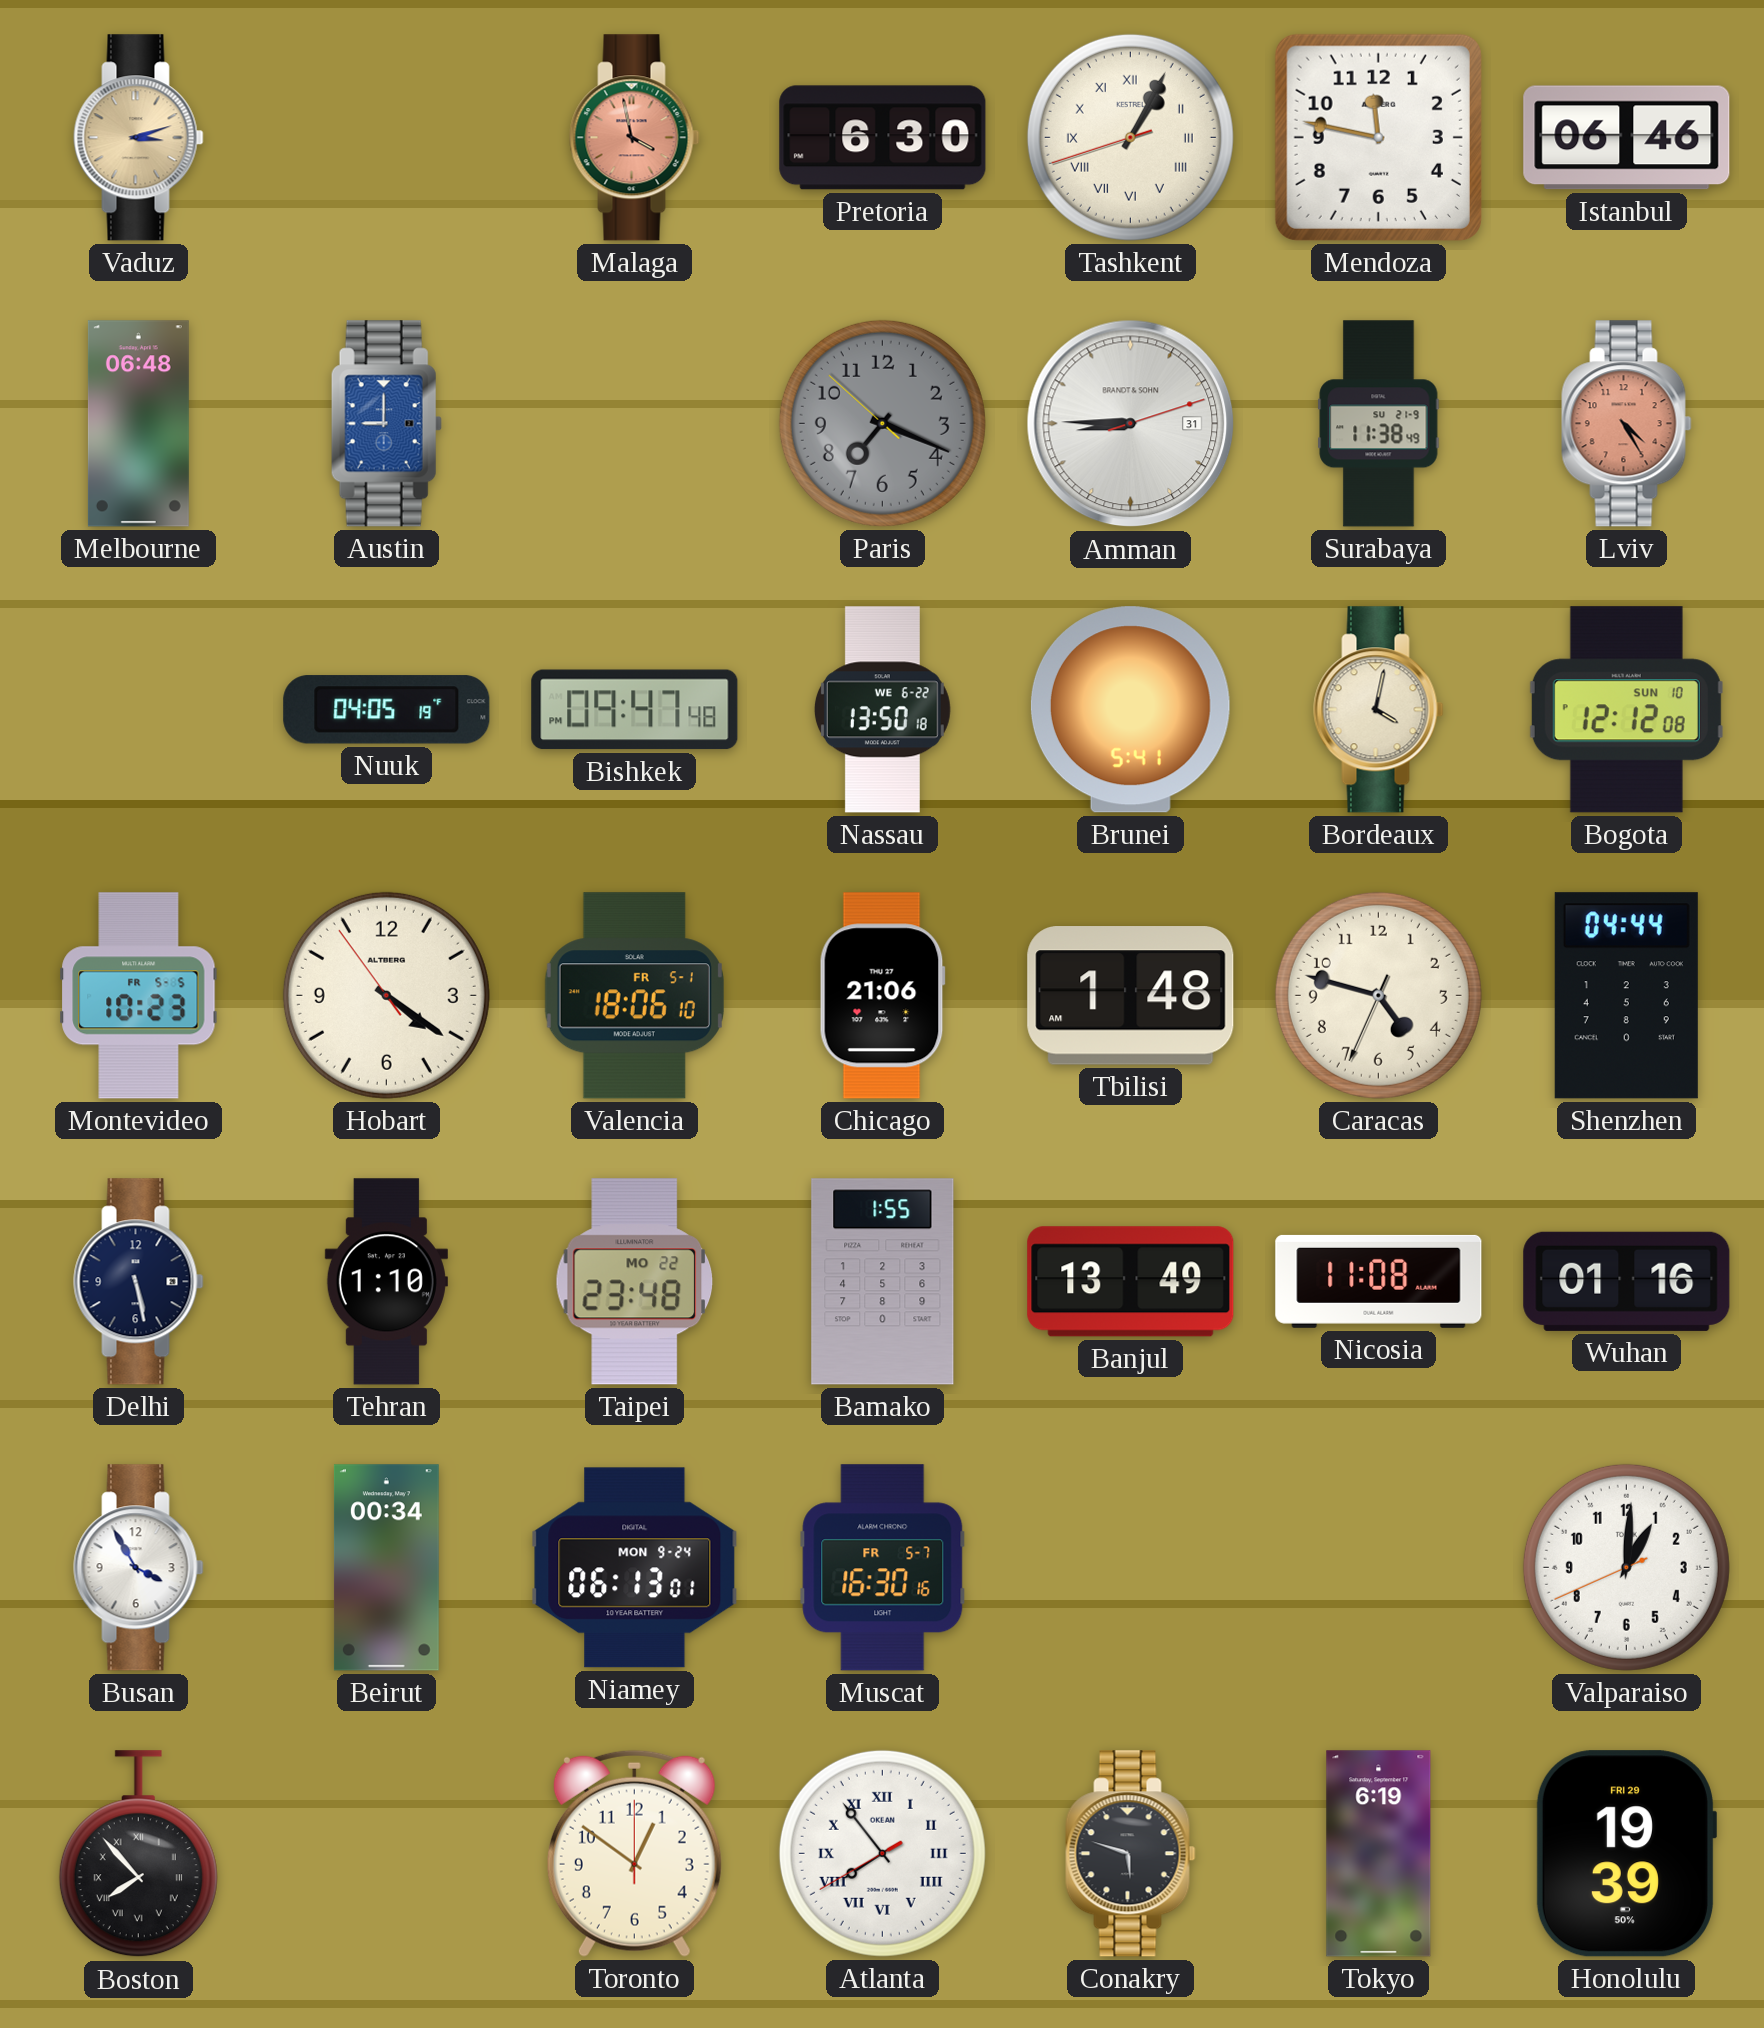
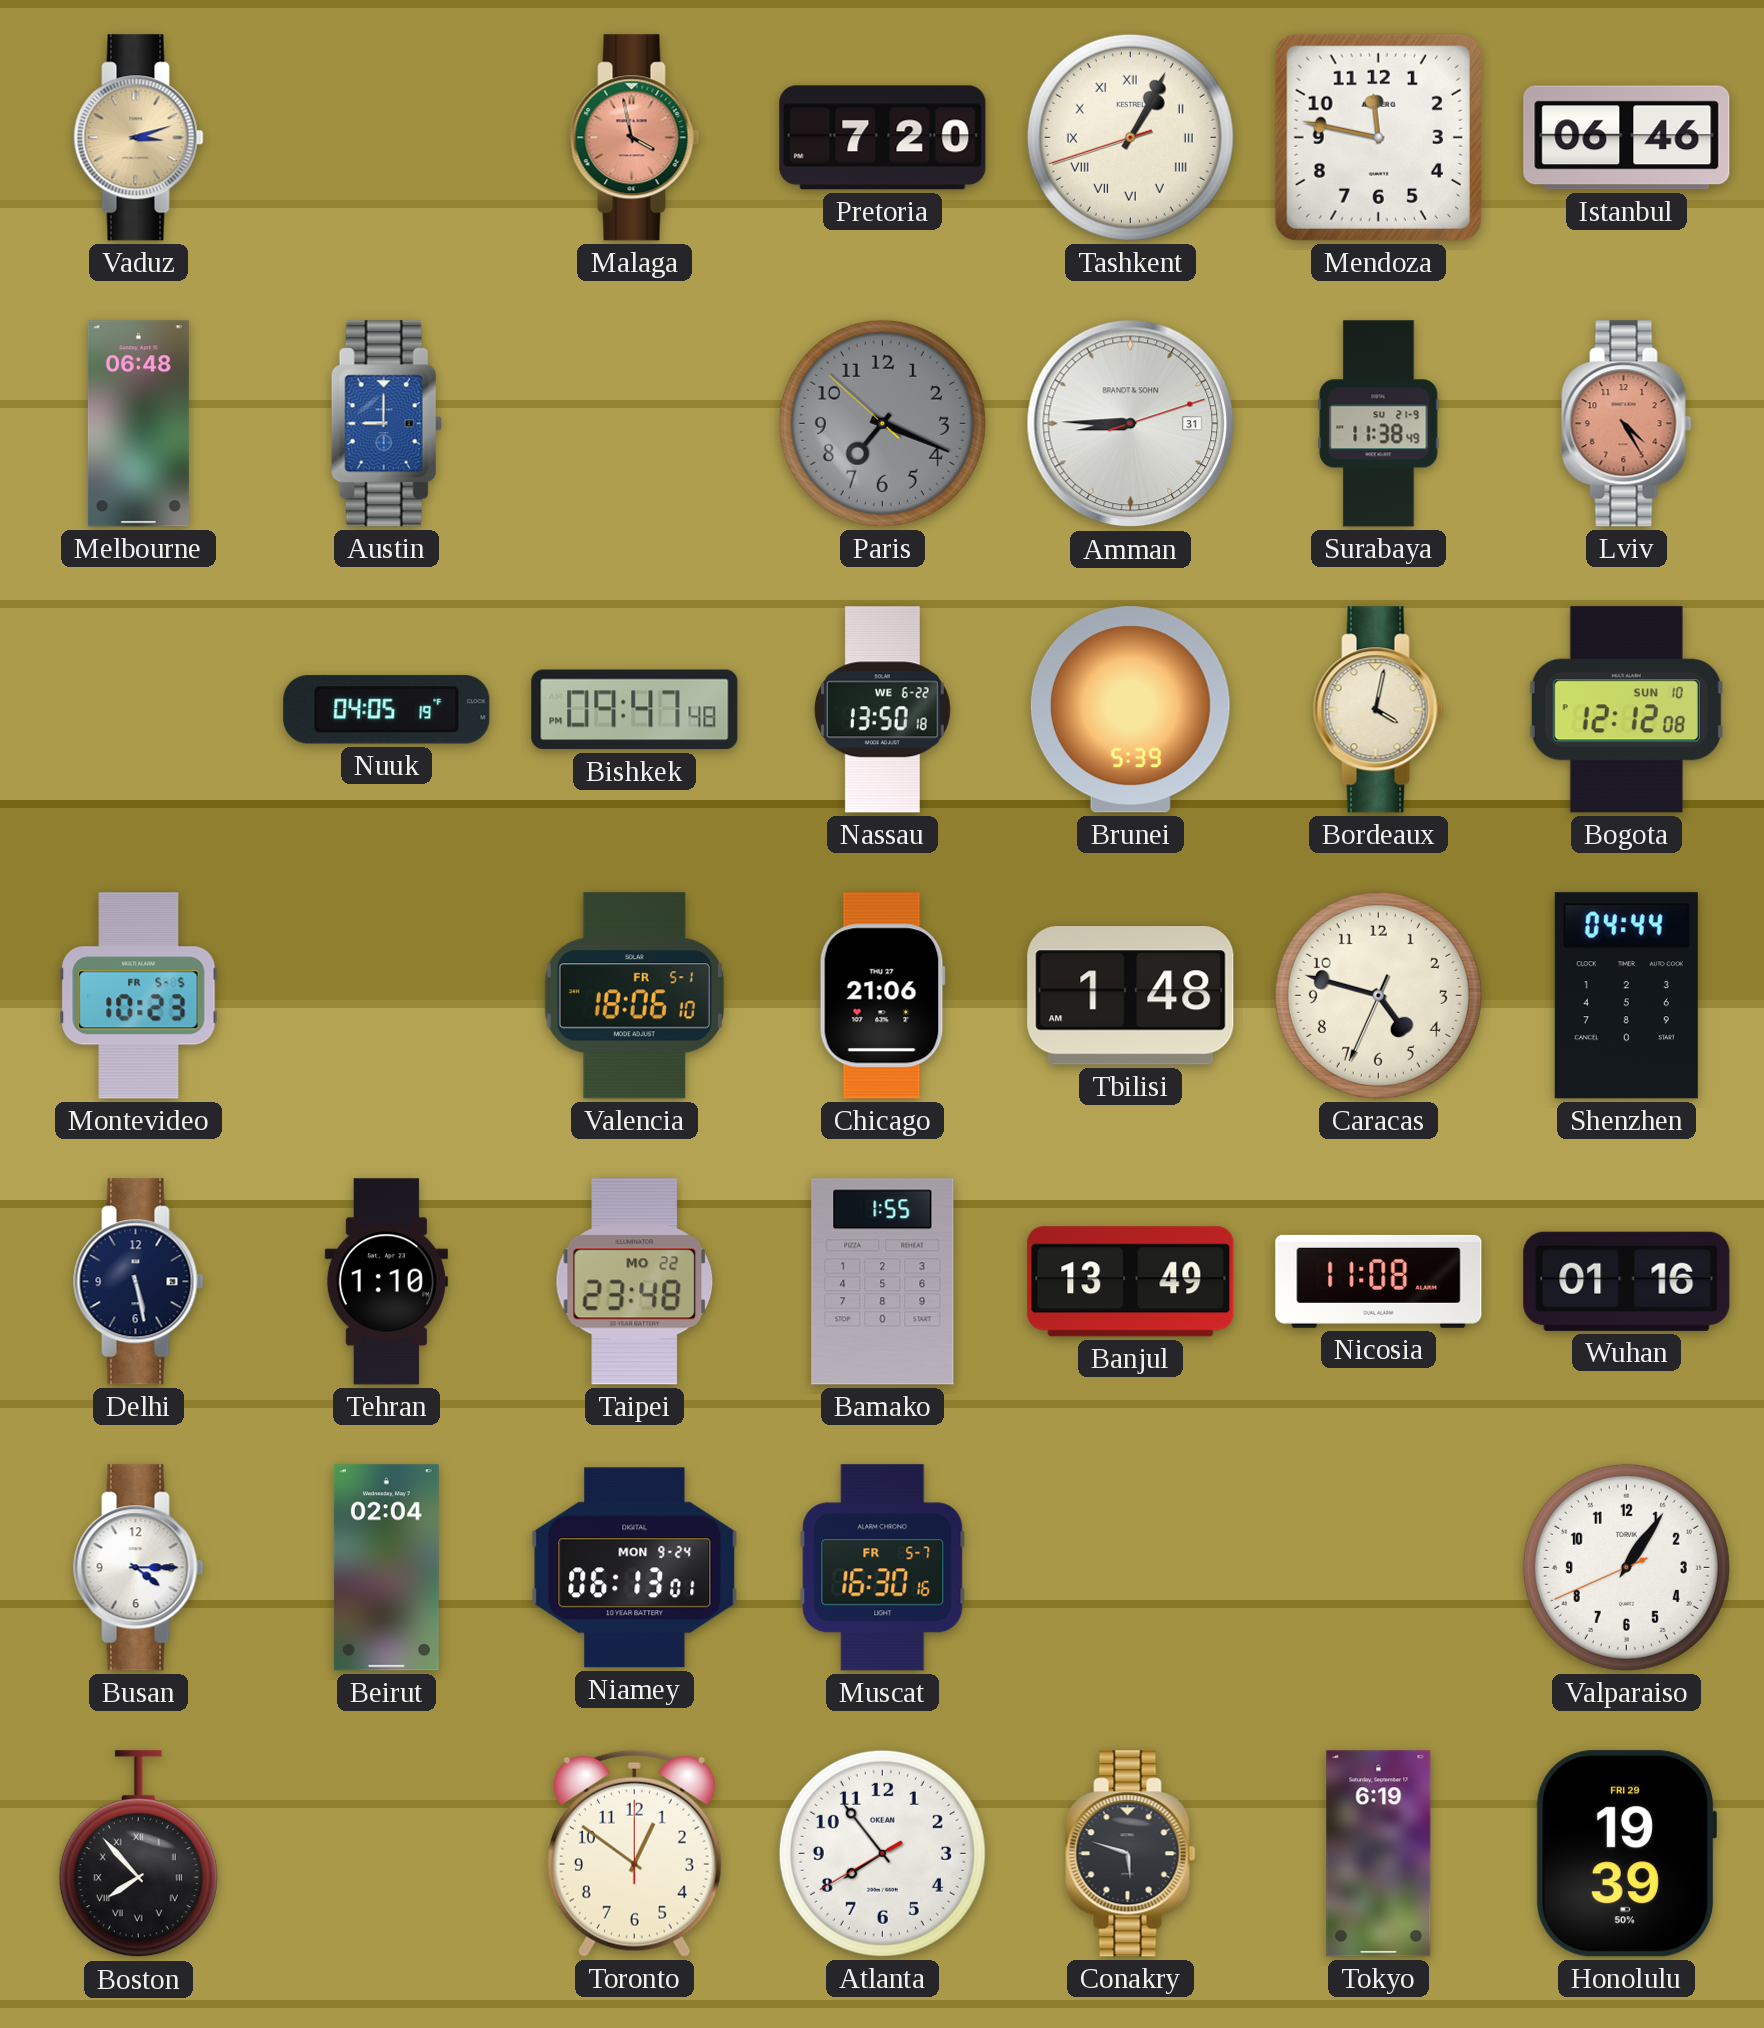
Pretoria: 6:30 -> 7:20 (883, 138)
Brunei: 5:41 -> 5:39 (1130, 710)
Hobart: 4:20 -> none (386, 995)
Busan: 3:55 -> 4:15 (139, 1568)
Beirut: 00:34 -> 02:04 (386, 1568)
Valparaiso: 1:00 -> 1:05 (1626, 1567)
Atlanta numerals: Roman -> Arabic (882, 1853)
